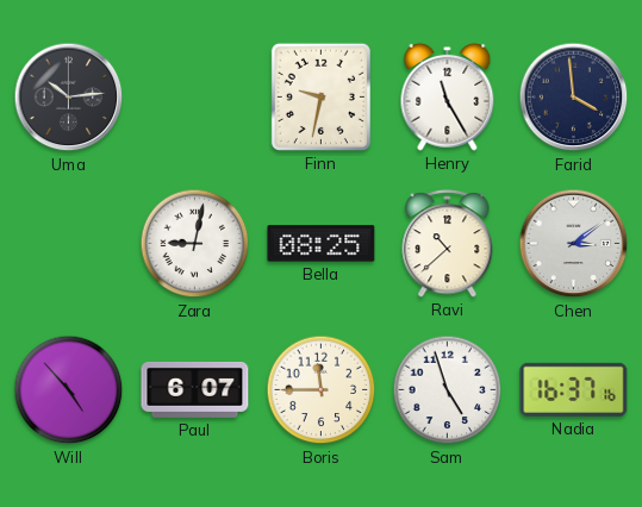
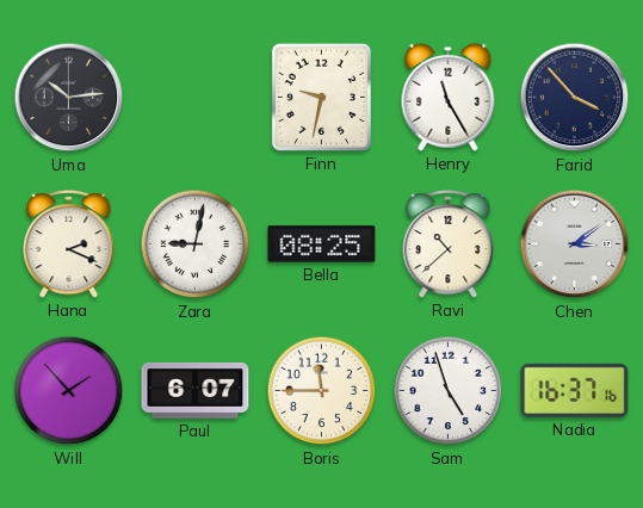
Farid: 3:59 -> 3:53 (575, 98)
Hana: none -> 2:19 (69, 243)
Will: 4:53 -> 1:53 (69, 391)
